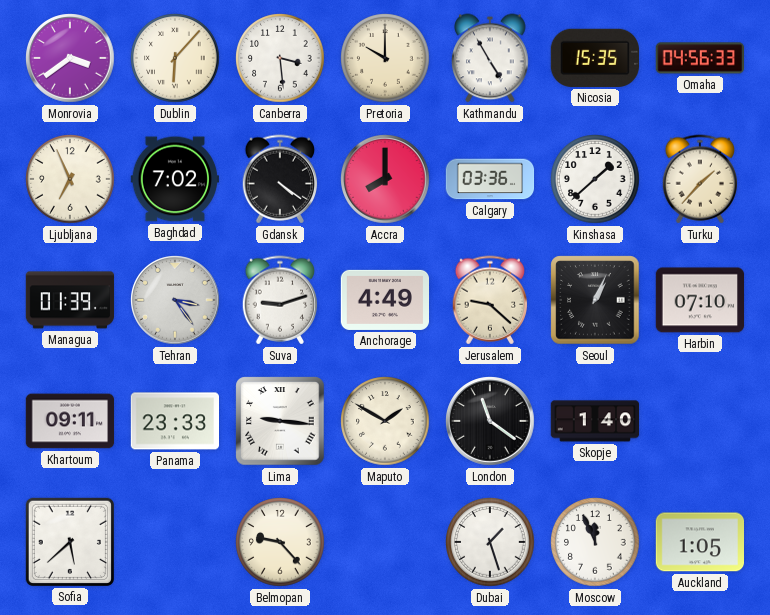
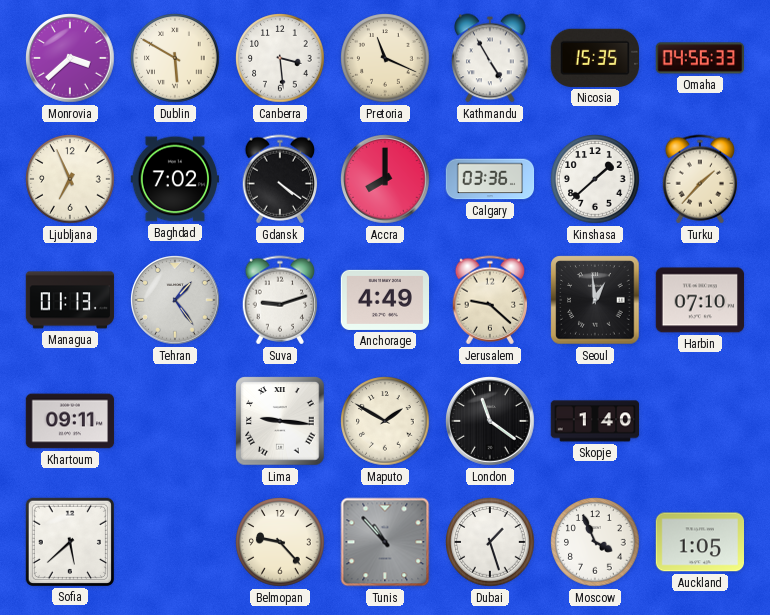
Monrovia: 3:39 -> 3:38 (70, 58)
Dublin: 6:07 -> 5:50 (175, 58)
Pretoria: 10:00 -> 11:19 (385, 58)
Managua: 01:39 -> 01:13 (70, 300)
Tehran: 3:24 -> 1:24 (175, 300)
Seoul: 1:04 -> 12:59 (595, 300)
Panama: 23:33 -> none (174, 421)
Tunis: none -> 10:53 (385, 542)
Moscow: 11:56 -> 3:56 (595, 542)
